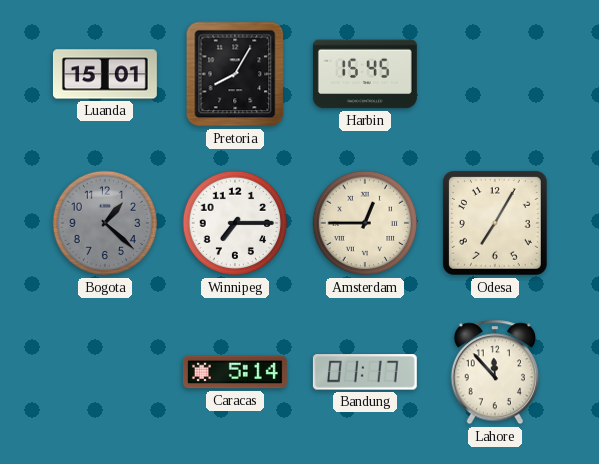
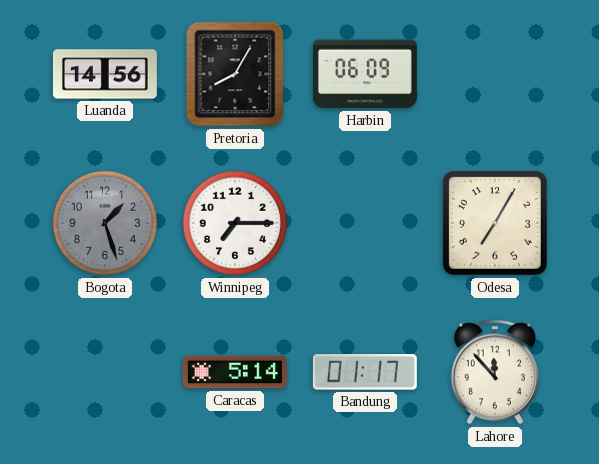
Luanda: 15:01 -> 14:56 (105, 74)
Harbin: 15:45 -> 06:09 (365, 74)
Bogota: 1:22 -> 1:27 (105, 223)
Amsterdam: 12:45 -> none (365, 223)
